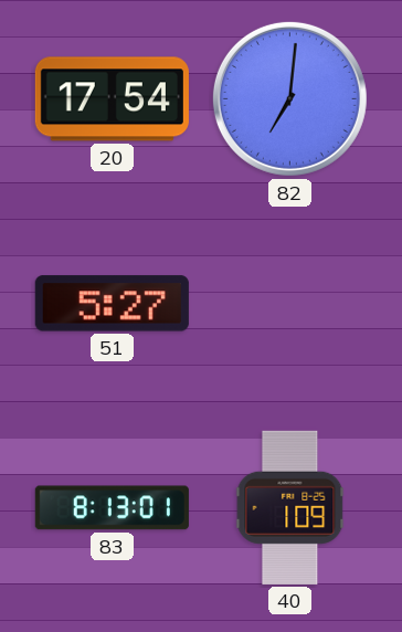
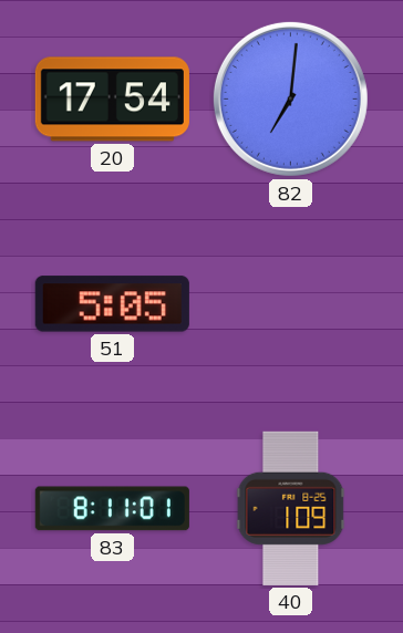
51: 5:27 -> 5:05 (112, 304)
83: 8:13 -> 8:11 (112, 509)
